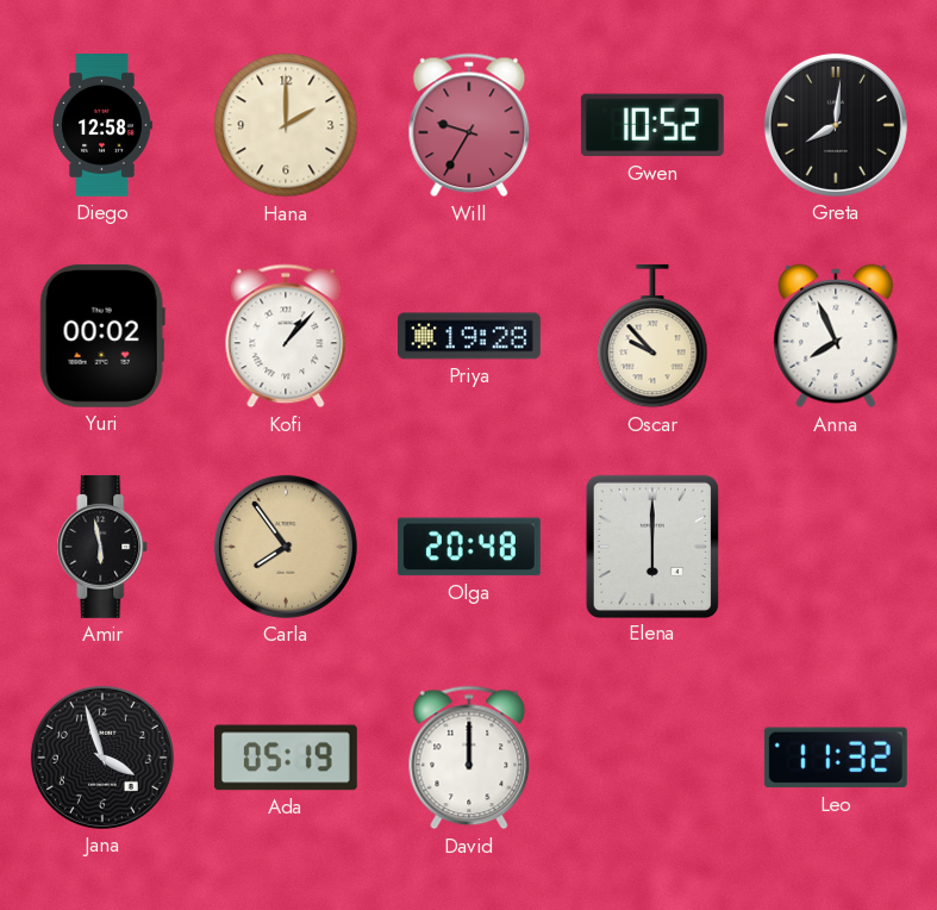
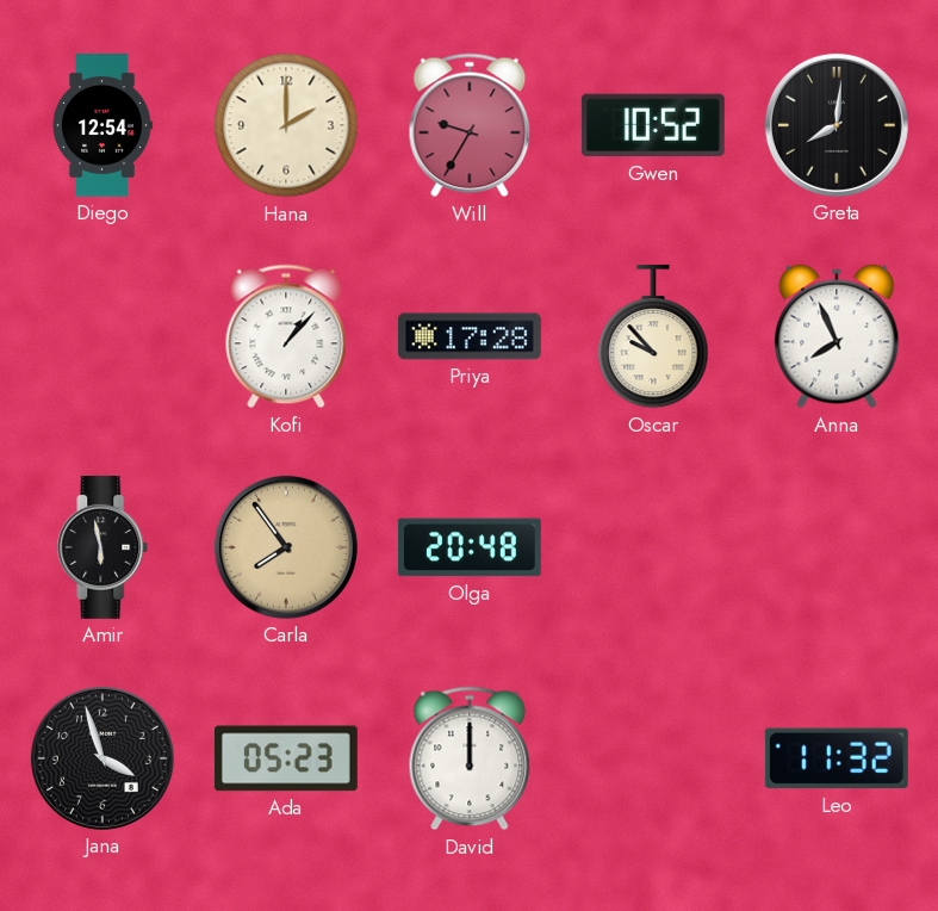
Diego: 12:58 -> 12:54 (103, 126)
Yuri: 00:02 -> none (102, 336)
Priya: 19:28 -> 17:28 (470, 336)
Elena: 6:00 -> none (651, 546)
Ada: 05:19 -> 05:23 (286, 758)
